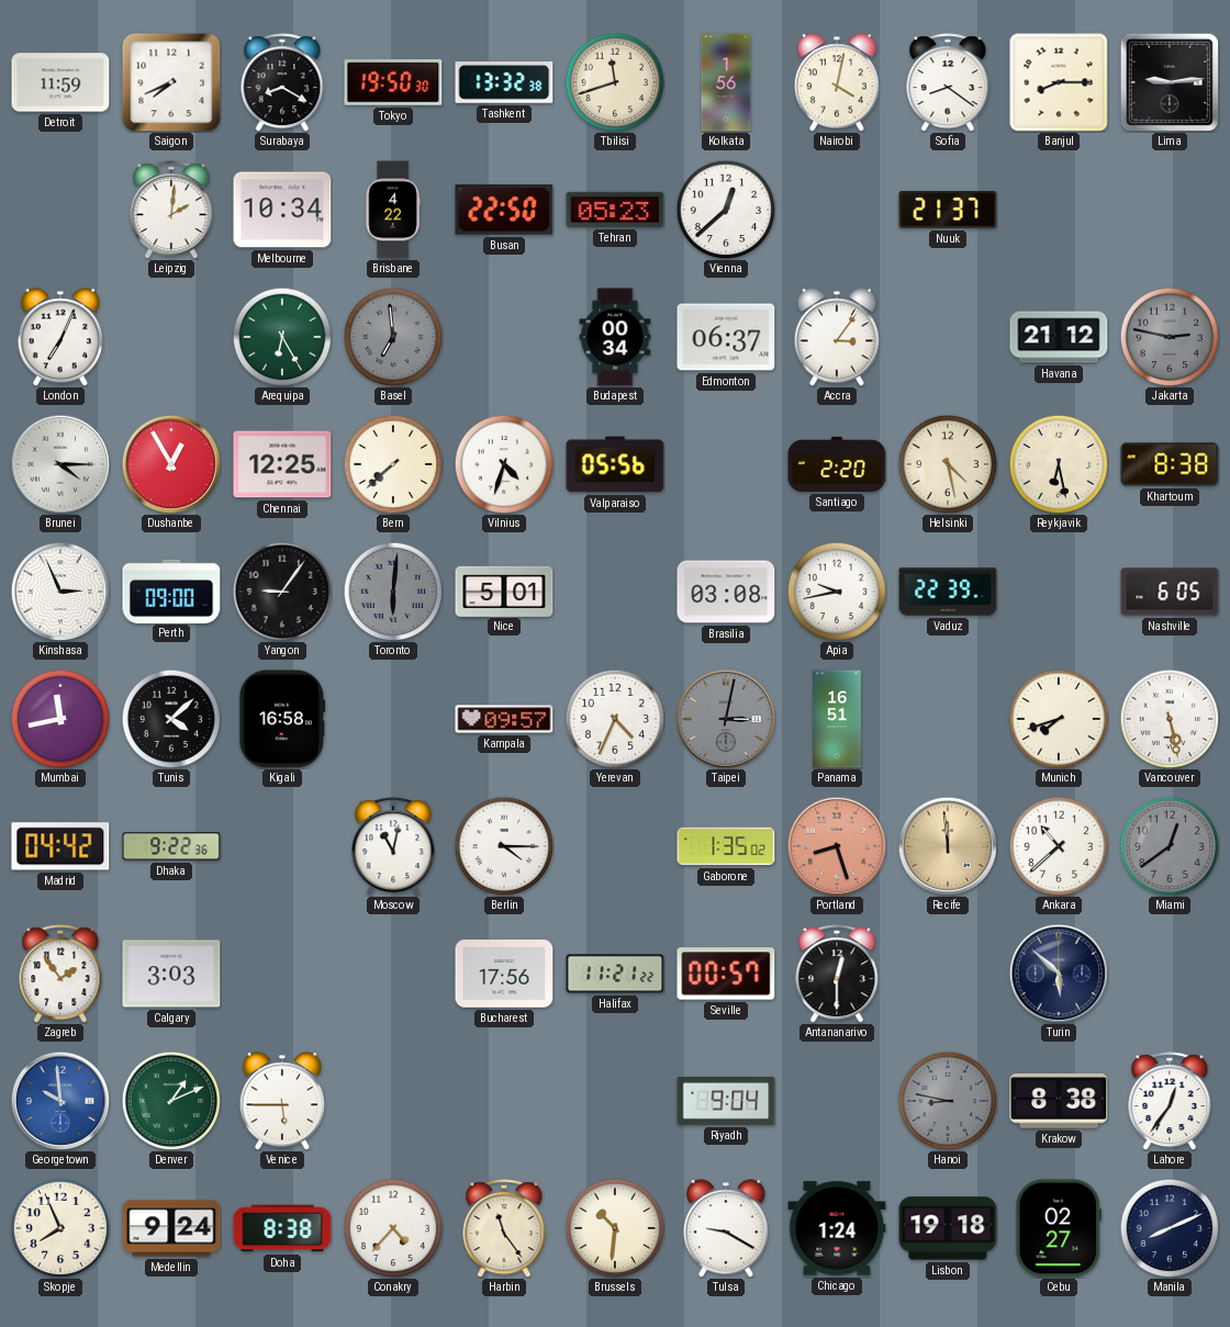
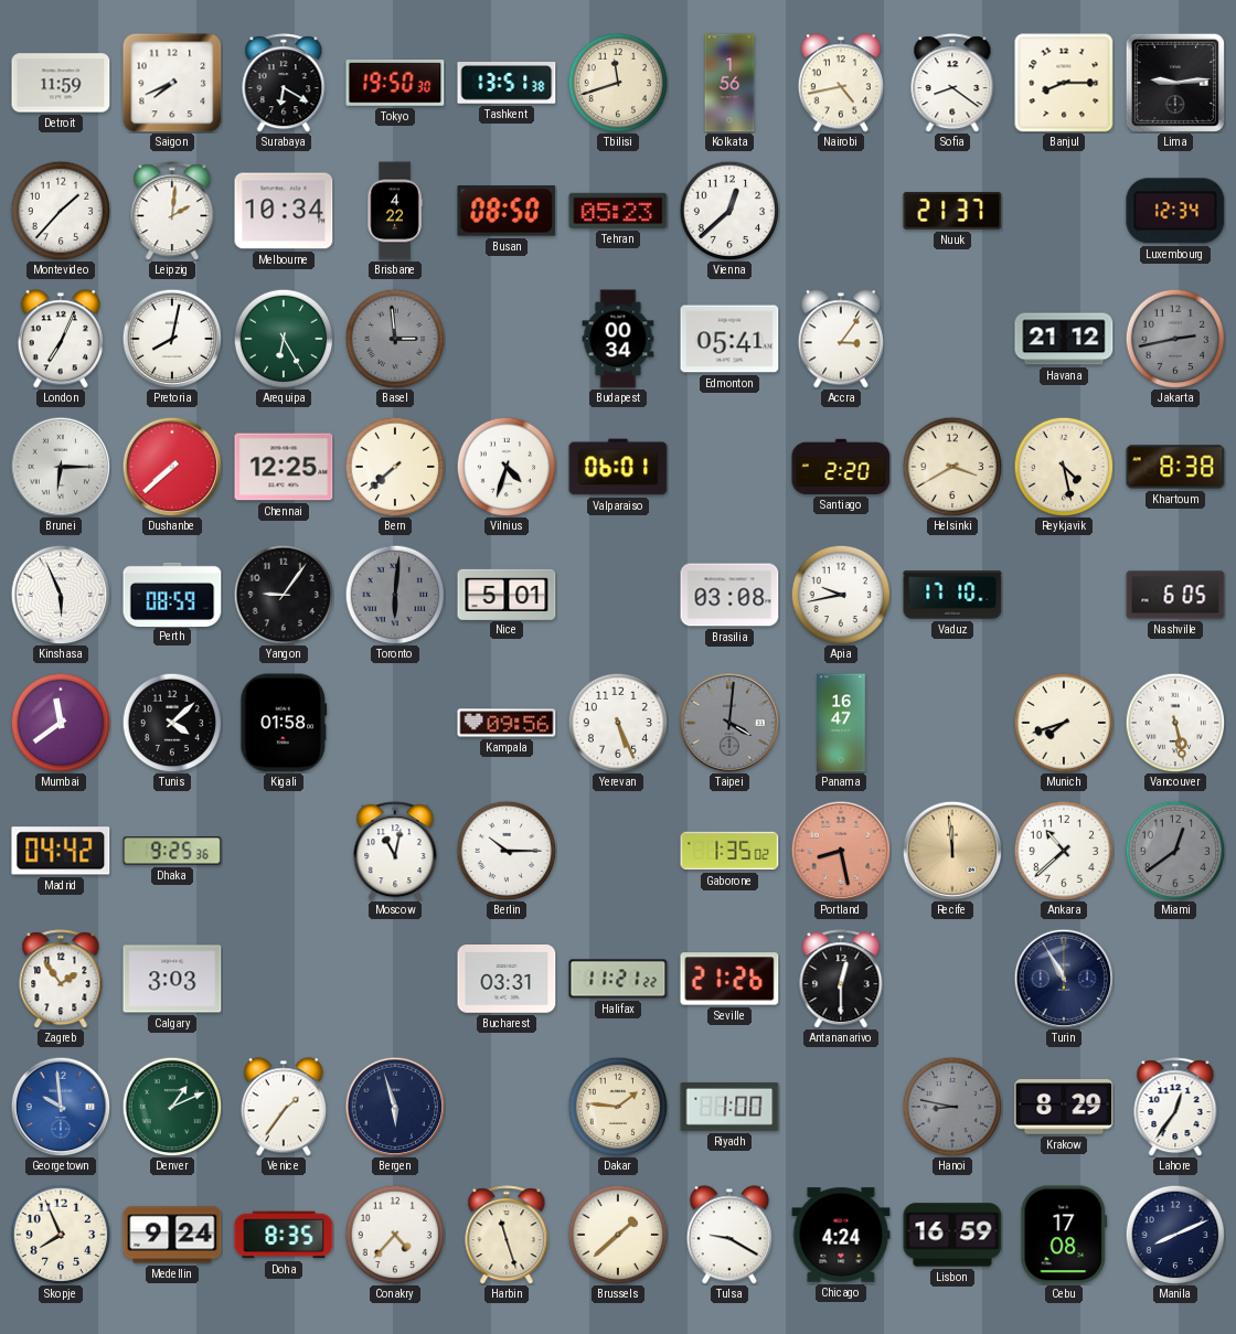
Surabaya: 8:20 -> 6:20 (284, 83)
Tashkent: 13:32 -> 13:51 (507, 84)
Nairobi: 4:02 -> 4:43 (841, 83)
Montevideo: none -> 1:37 (61, 211)
Busan: 22:50 -> 08:50 (507, 211)
Luxembourg: none -> 12:34 (1175, 211)
Pretoria: none -> 8:02 (172, 339)
Basel: 6:59 -> 2:59 (395, 339)
Edmonton: 06:37 -> 05:41 (729, 339)
Jakarta: 2:47 -> 2:43 (1175, 339)
Brunei: 4:15 -> 6:15 (61, 467)
Dushanbe: 12:55 -> 7:38 (172, 467)
Valparaiso: 05:56 -> 06:01 (618, 467)
Helsinki: 4:28 -> 3:40 (952, 467)
Reykjavik: 6:28 -> 4:28 (1064, 467)
Kinshasa: 2:56 -> 5:56 (61, 595)
Perth: 09:00 -> 08:59 (172, 594)
Vaduz: 22:39 -> 17:10 (952, 595)
Mumbai: 11:43 -> 11:39 (61, 723)
Kigali: 16:58 -> 01:58 (284, 723)
Kampala: 09:57 -> 09:56 (507, 723)
Yerevan: 4:34 -> 5:26 (618, 723)
Taipei: 3:02 -> 4:01 (729, 723)
Panama: 16:51 -> 16:47 (841, 723)
Dhaka: 9:22 -> 9:25 (172, 851)
Berlin: 4:15 -> 10:15 (507, 851)
Portland: 8:27 -> 8:28 (841, 851)
Bucharest: 17:56 -> 03:31 (507, 980)
Seville: 00:57 -> 21:26 (729, 979)
Turin: 5:52 -> 10:55 (1064, 979)
Venice: 5:45 -> 1:36 (284, 1107)
Bergen: none -> 5:57 (395, 1107)
Dakar: none -> 1:46 (618, 1107)
Riyadh: 9:04 -> 1:00 (729, 1107)
Krakow: 8:38 -> 8:29 (1064, 1107)
Doha: 8:38 -> 8:35 (284, 1235)
Harbin: 11:24 -> 11:27 (507, 1235)
Brussels: 10:31 -> 1:38 (618, 1235)
Chicago: 1:24 -> 4:24 (841, 1235)
Lisbon: 19:18 -> 16:59 (952, 1235)
Cebu: 02:27 -> 17:08 (1064, 1235)
